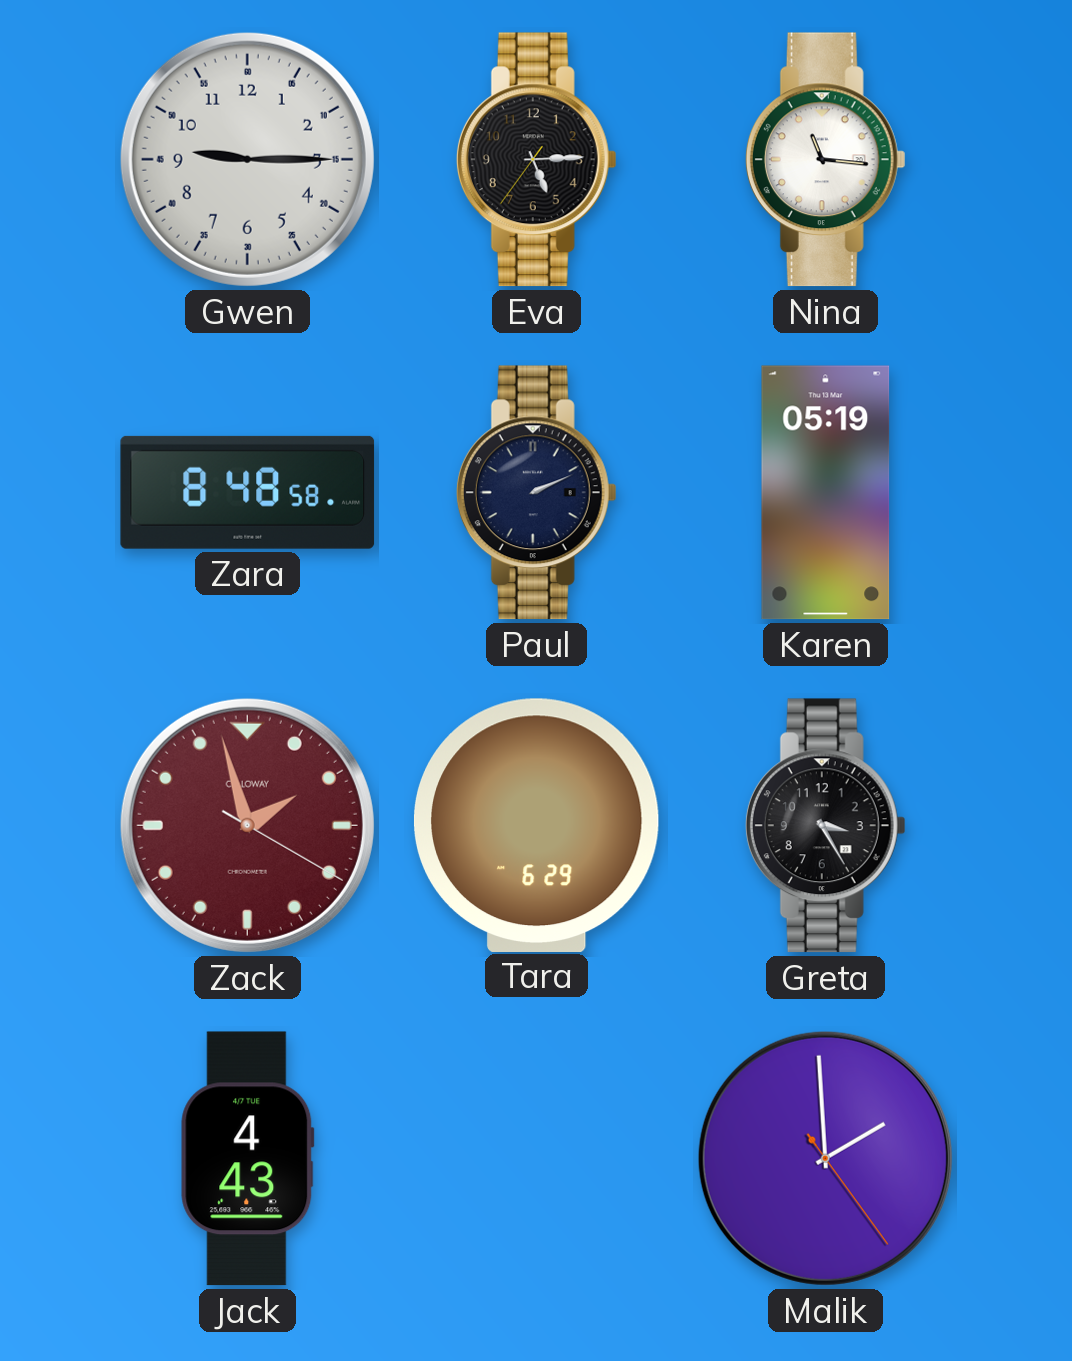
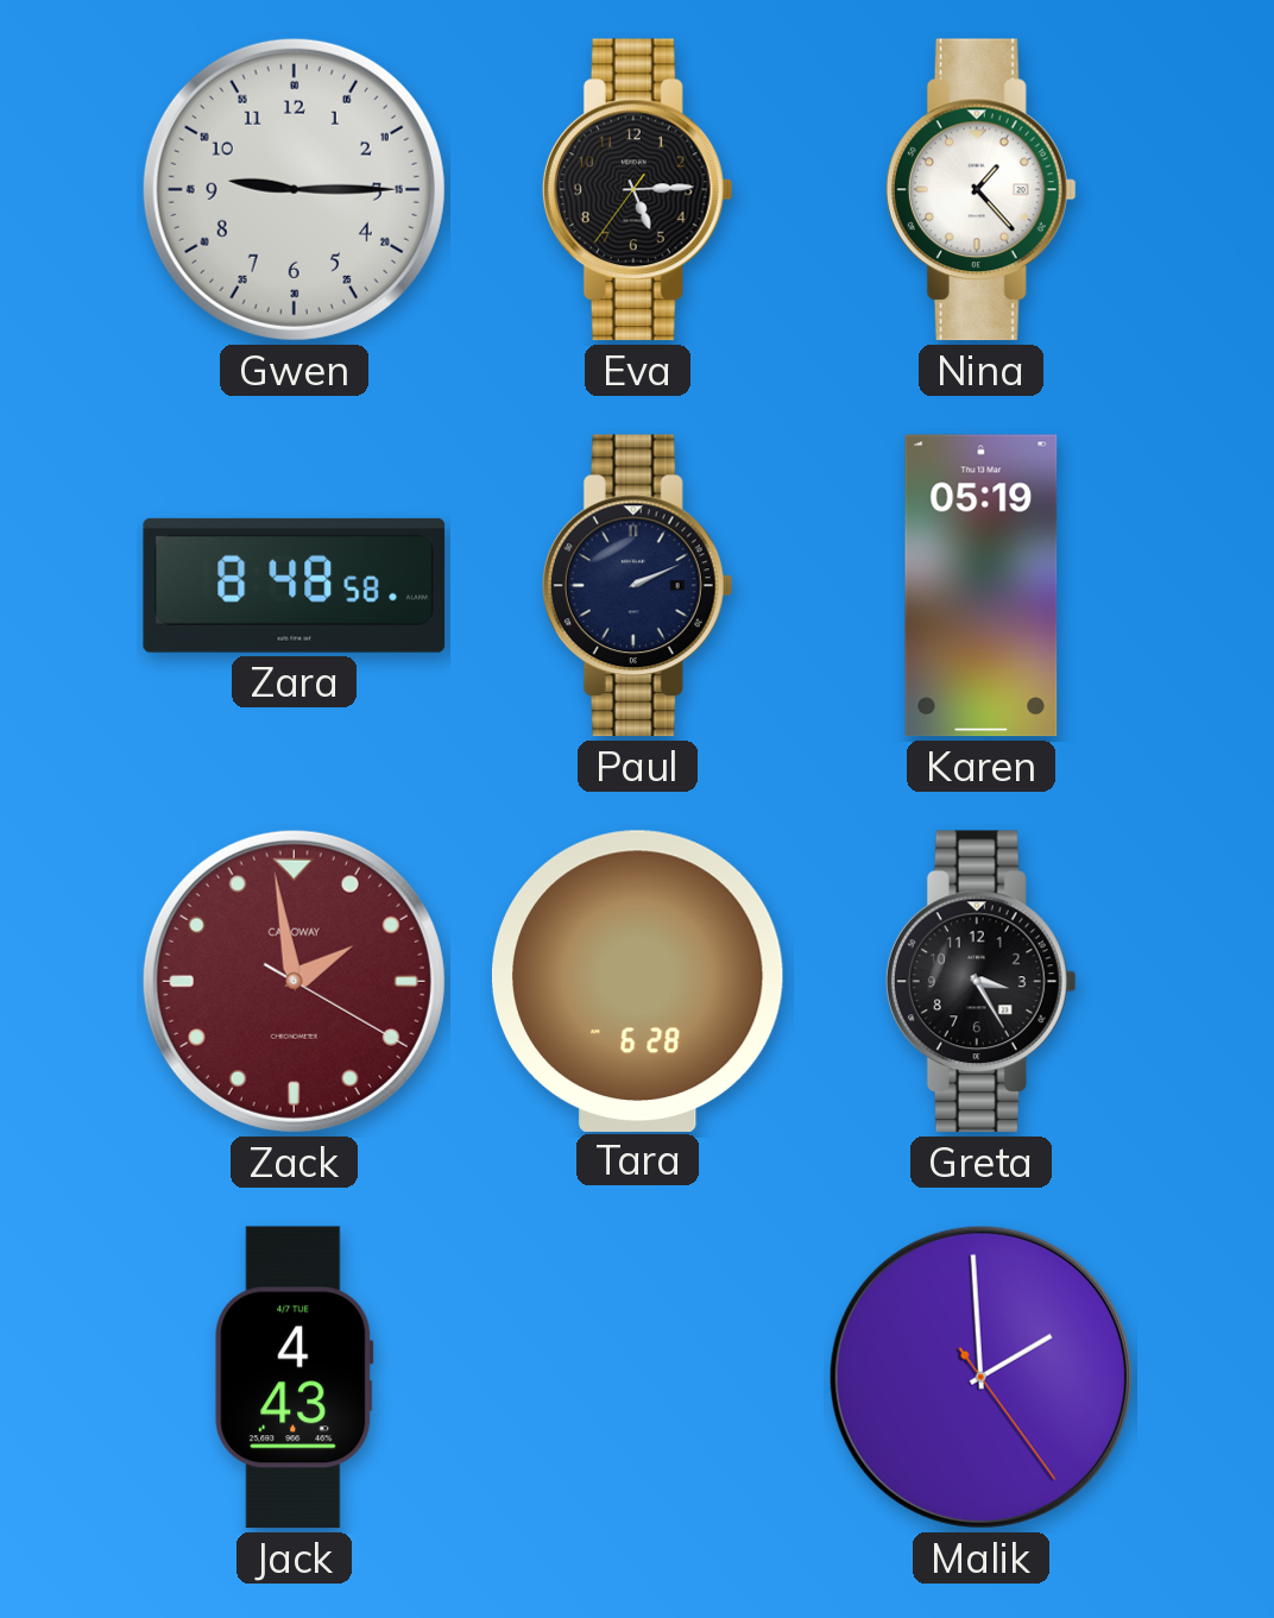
Nina: 11:16 -> 1:23 (980, 190)
Zack: 1:57 -> 1:58 (294, 981)
Tara: 6:29 -> 6:28 (637, 981)
